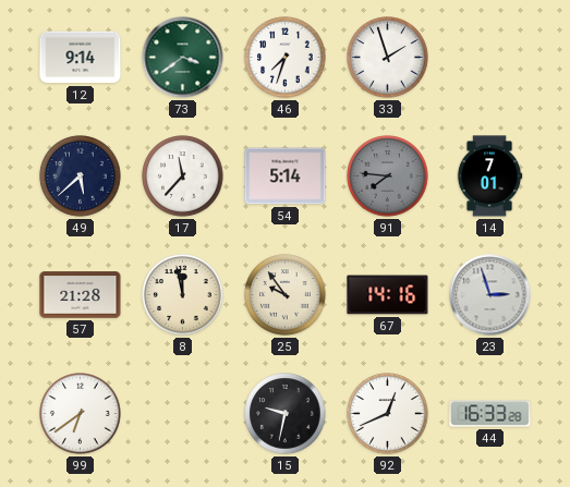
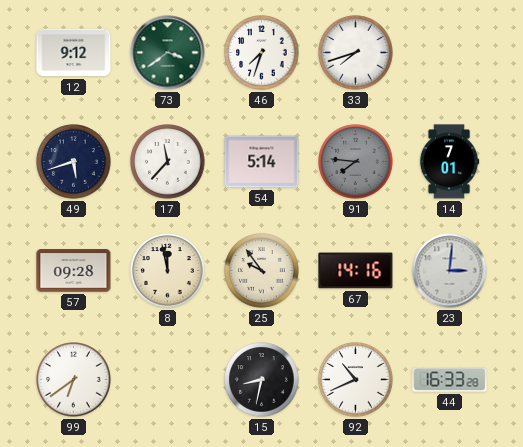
12: 9:14 -> 9:12 (74, 53)
33: 1:57 -> 7:42 (356, 53)
49: 5:38 -> 5:42 (74, 162)
57: 21:28 -> 09:28 (74, 271)
23: 2:57 -> 3:01 (450, 271)
15: 9:32 -> 8:32 (262, 380)
92: 12:41 -> 10:41 (356, 380)
